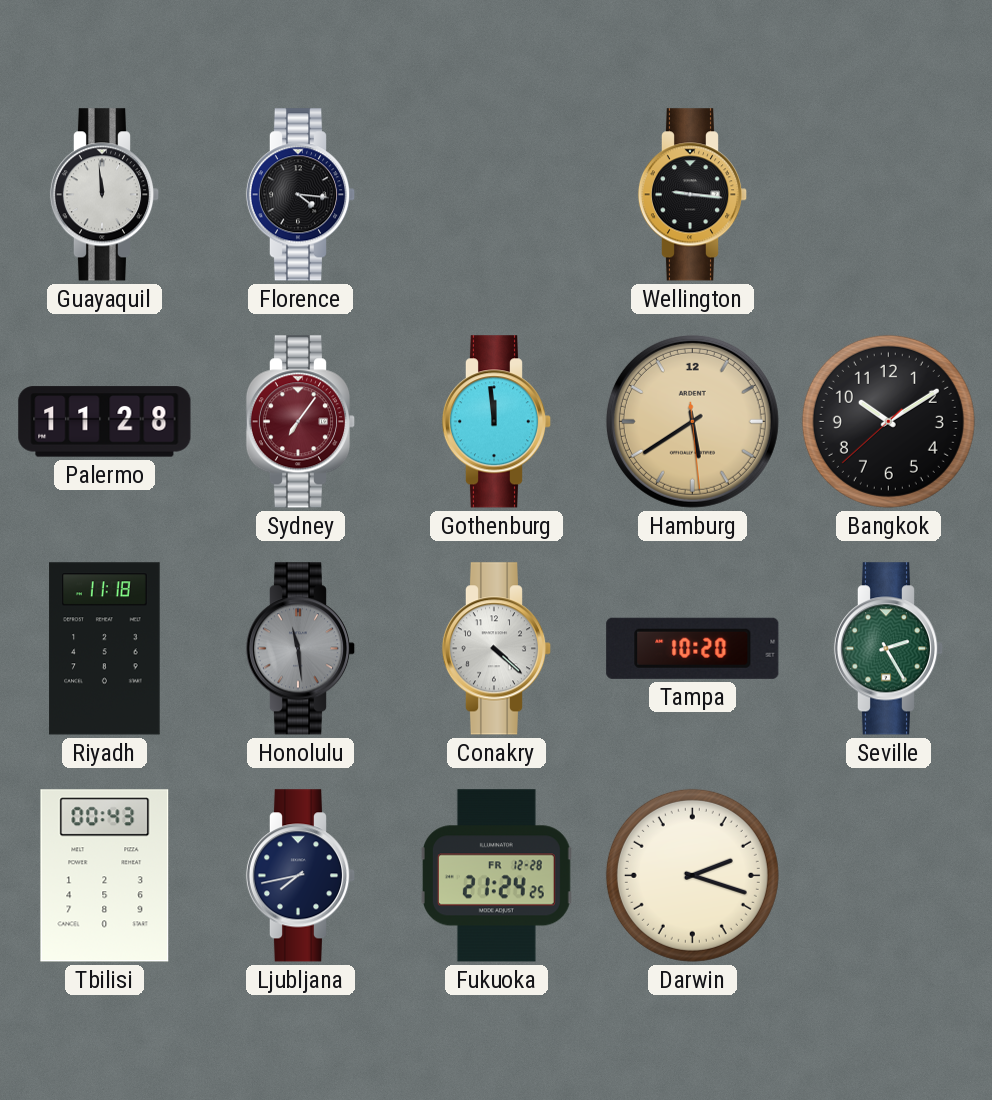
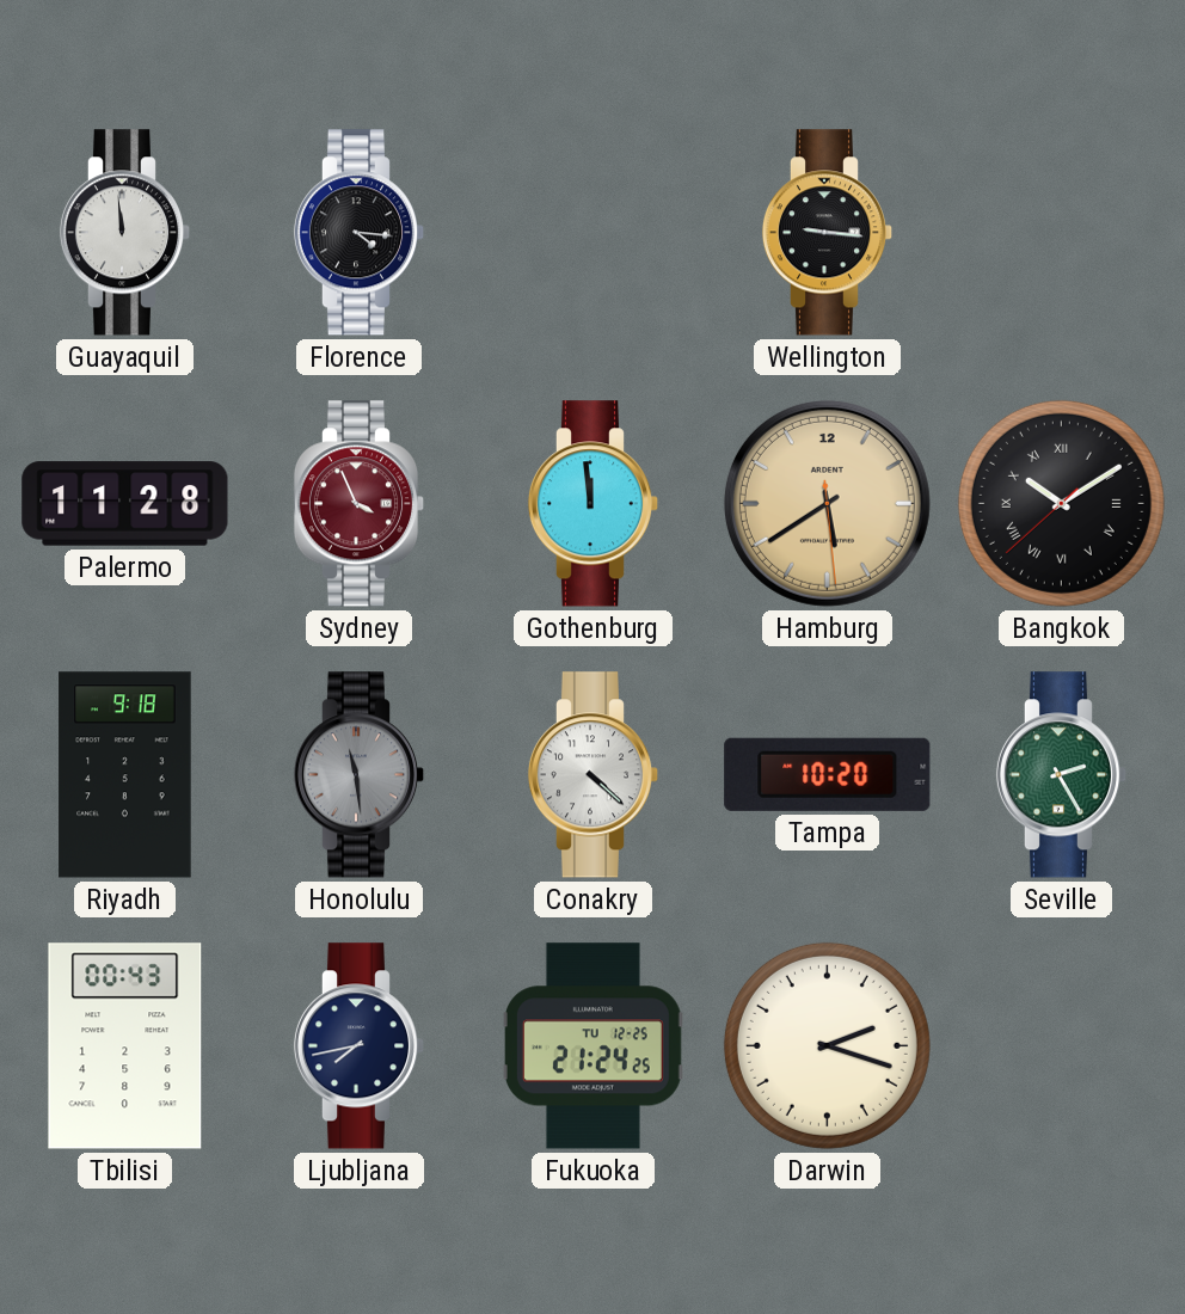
Sydney: 7:06 -> 3:56 (360, 504)
Bangkok numerals: Arabic -> Roman (1061, 503)
Riyadh: 11:18 -> 9:18 (125, 775)
Fukuoka date: FR 12-28 -> TU 12-25 (592, 1046)
